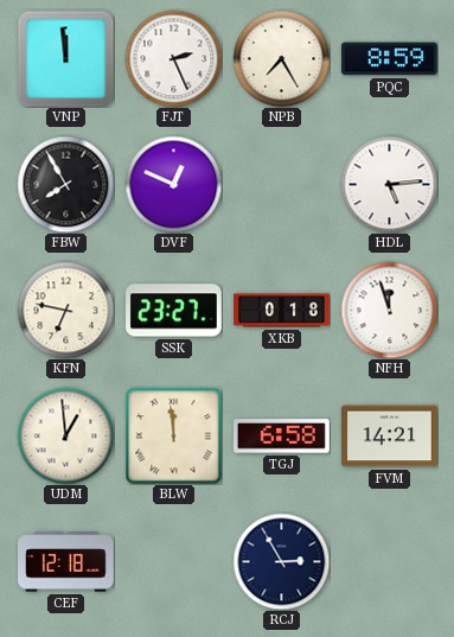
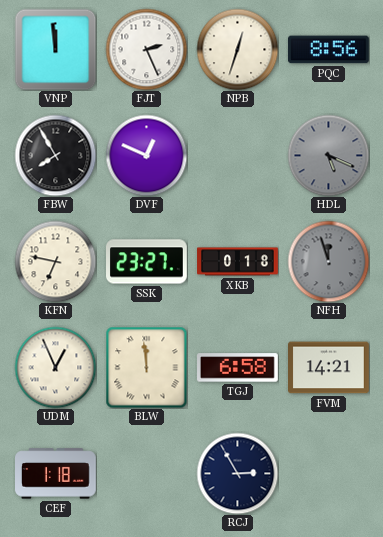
NPB: 7:25 -> 12:33 (237, 49)
PQC: 8:59 -> 8:56 (328, 50)
HDL: 5:14 -> 5:19 (328, 155)
HDL dial: white -> grey (328, 155)
NFH dial: white -> grey (328, 261)
UDM: 12:59 -> 12:56 (55, 367)
CEF: 12:18 -> 1:18 (56, 474)
